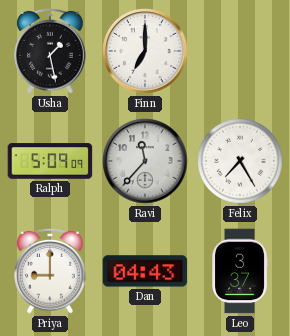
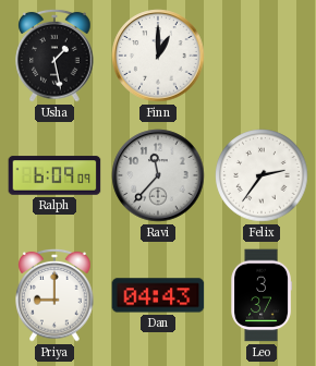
Finn: 7:00 -> 1:00 (158, 56)
Ralph: 5:09 -> 6:09 (54, 175)
Felix: 7:25 -> 2:36 (262, 175)
